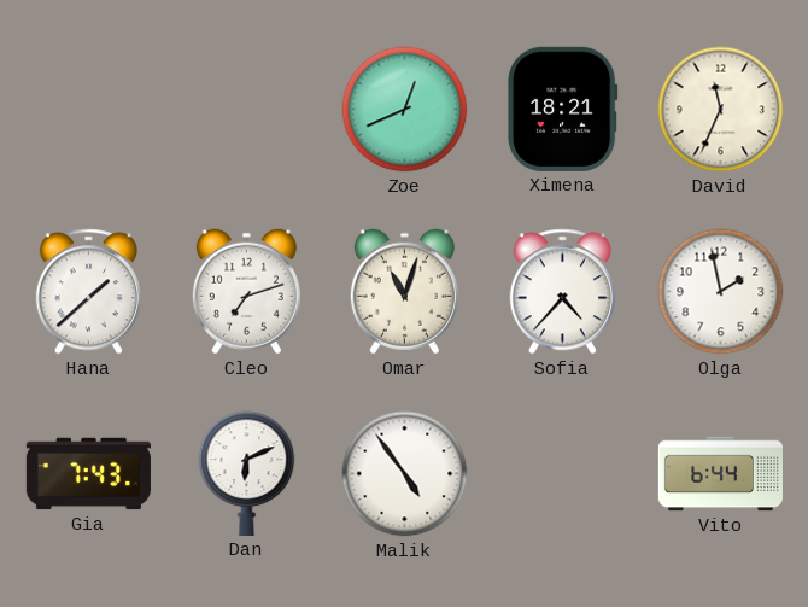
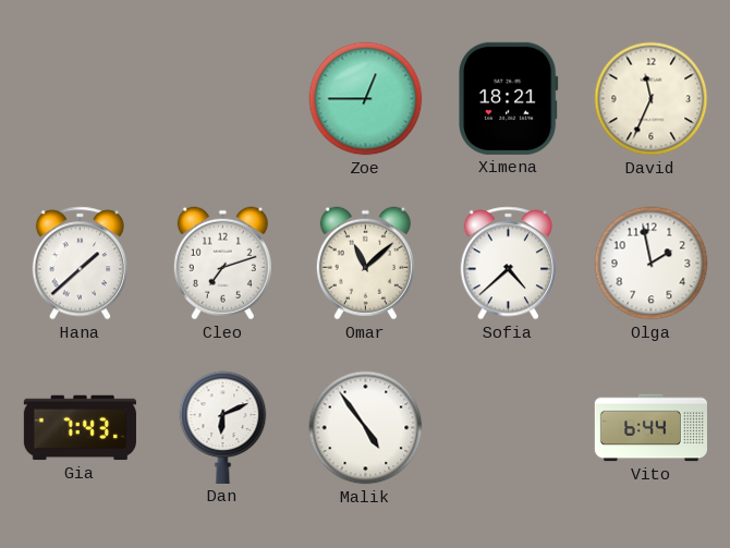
Zoe: 12:41 -> 12:45 (366, 99)
Omar: 11:03 -> 11:08 (365, 264)
Sofia: 4:37 -> 4:38 (508, 264)
